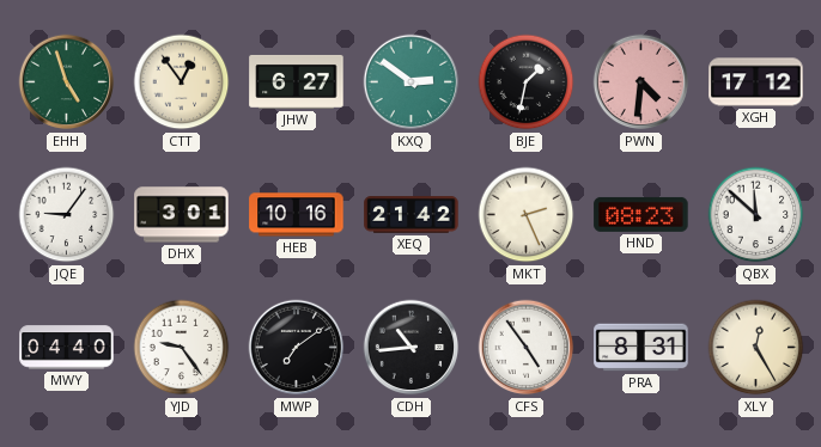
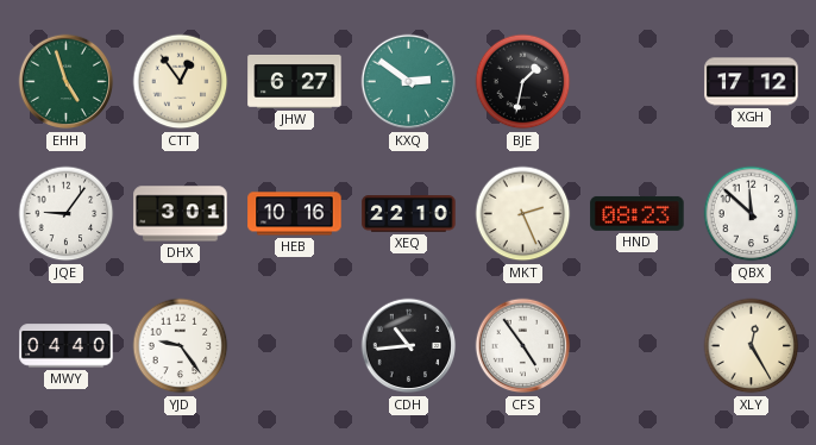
PWN: 4:31 -> none (641, 82)
XEQ: 21:42 -> 22:10 (409, 214)
MWP: 7:09 -> none (297, 348)
PRA: 8:31 -> none (641, 348)
